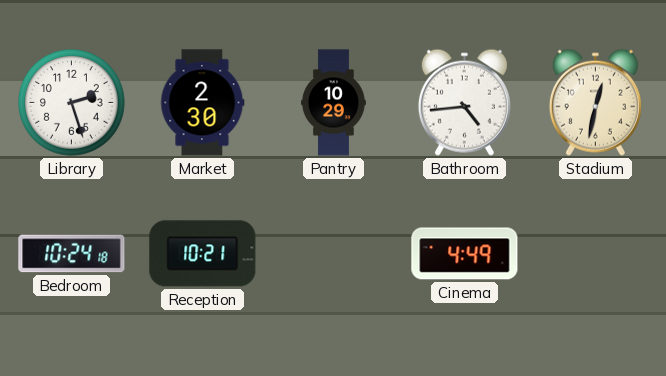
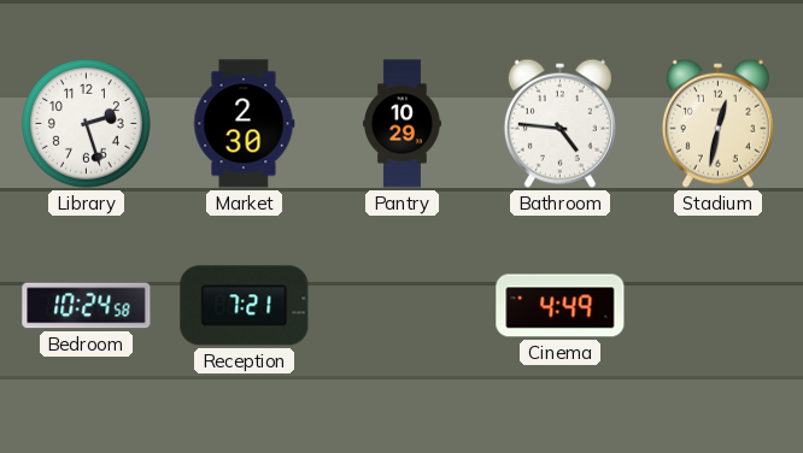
Bathroom: 4:44 -> 4:46 (559, 123)
Bedroom: 10:24:18 -> 10:24:58 (87, 306)
Reception: 10:21 -> 7:21 (245, 306)
